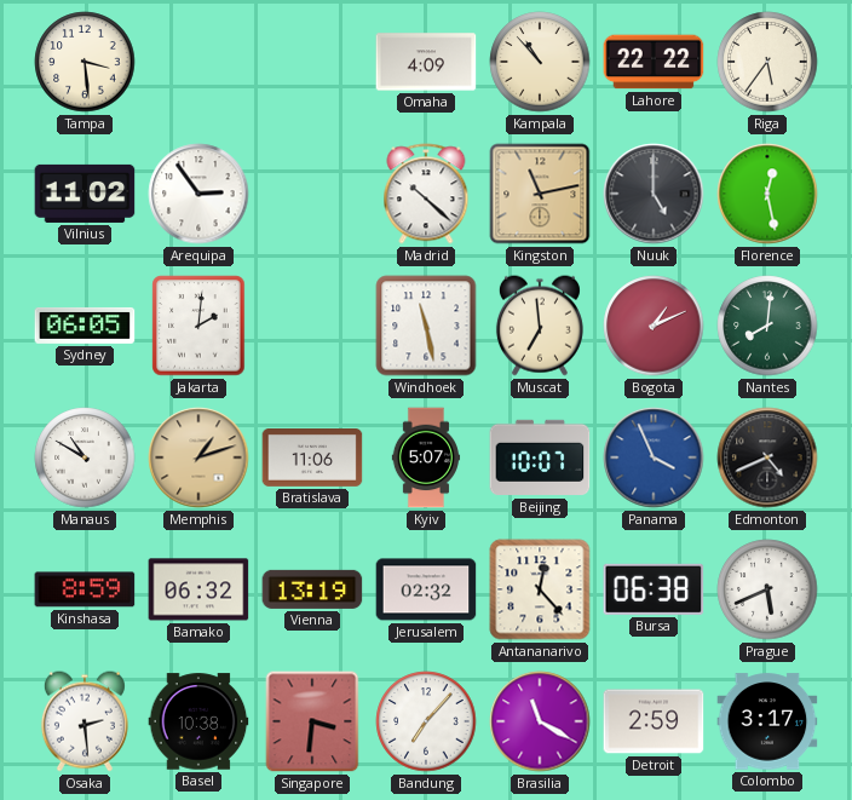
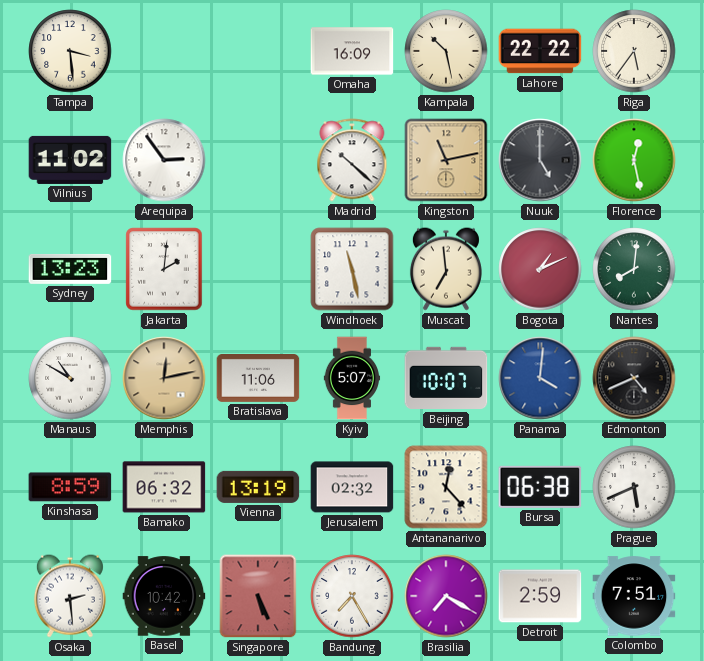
Omaha: 4:09 -> 16:09 (352, 51)
Kampala: 10:53 -> 10:28 (446, 51)
Sydney: 06:05 -> 13:23 (70, 269)
Memphis: 1:12 -> 12:13 (164, 378)
Panama: 3:56 -> 4:01 (540, 378)
Basel: 10:38 -> 10:42 (164, 596)
Singapore: 3:31 -> 5:26 (258, 596)
Bandung: 7:07 -> 7:25 (352, 596)
Brasilia: 11:20 -> 7:20 (446, 596)
Colombo: 3:17 -> 7:51 (634, 596)
